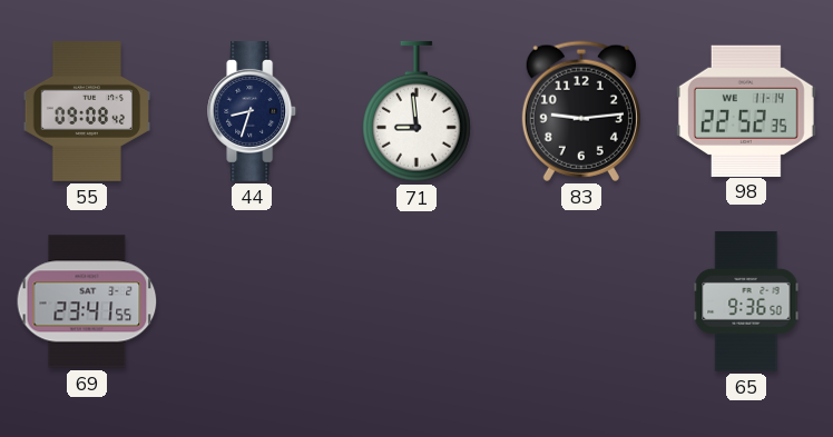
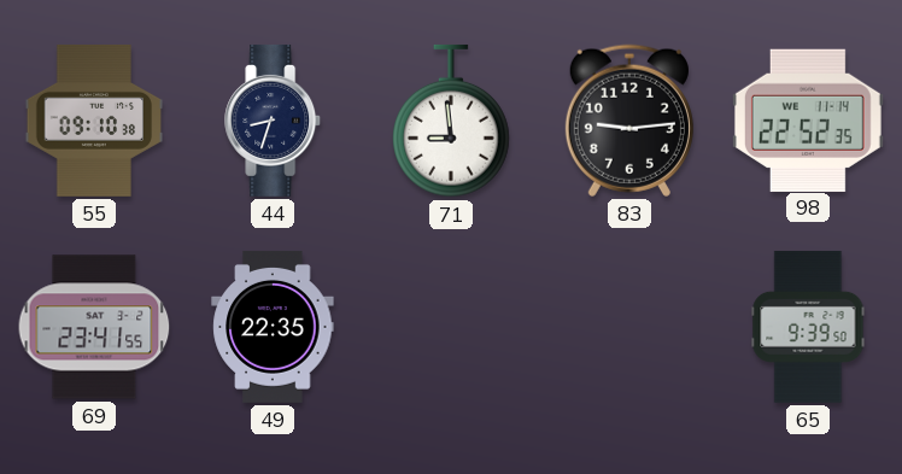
55: 09:08 -> 09:10 (94, 121)
49: none -> 22:35 (273, 327)
65: 9:36 -> 9:39 (808, 327)
